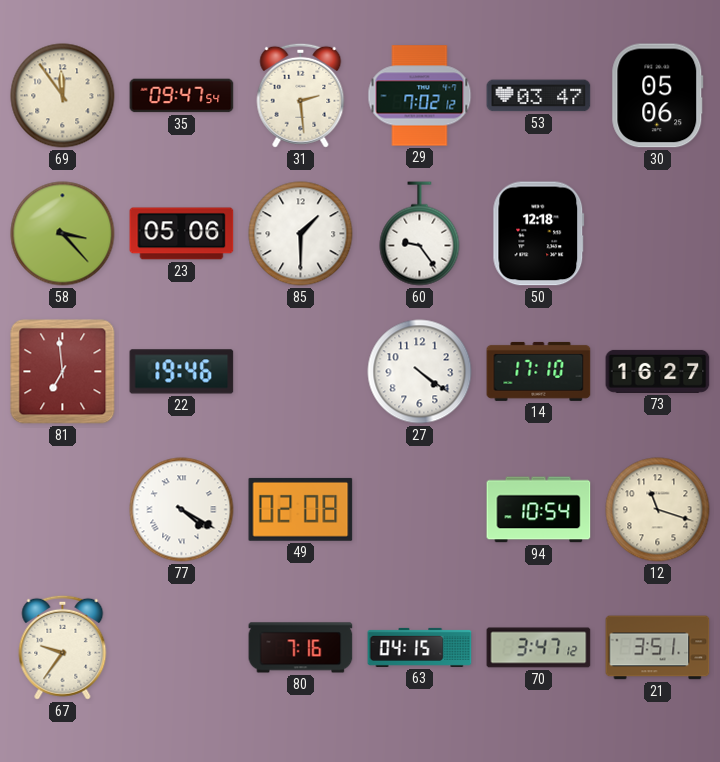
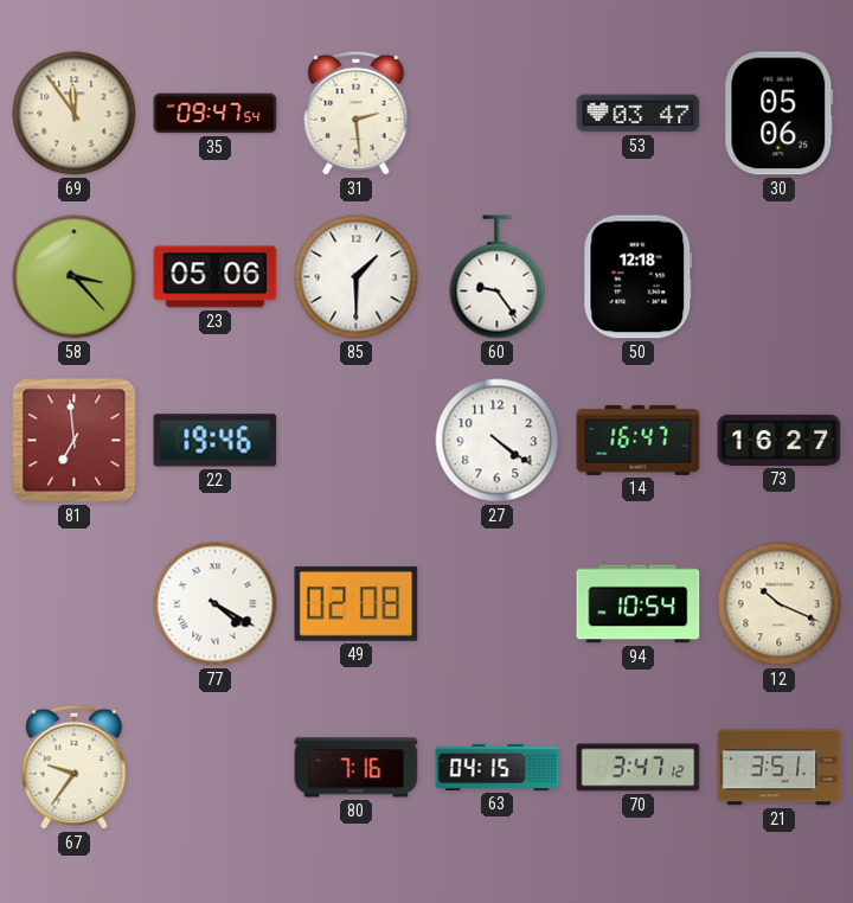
29: 7:02 -> none (420, 96)
14: 17:10 -> 16:47 (639, 440)
12: 11:18 -> 10:19 (780, 604)
